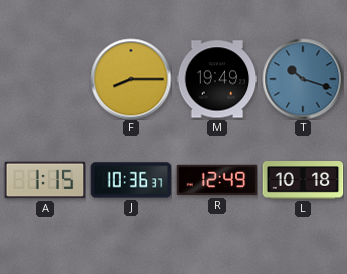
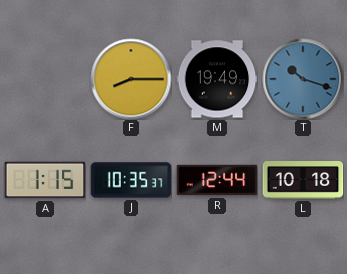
J: 10:36 -> 10:35 (131, 180)
R: 12:49 -> 12:44 (217, 180)
